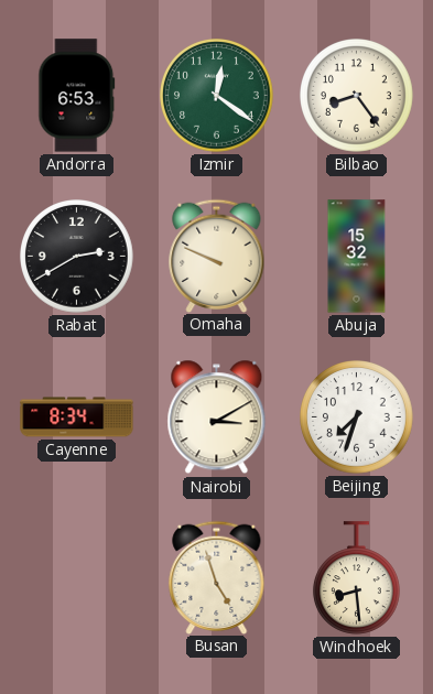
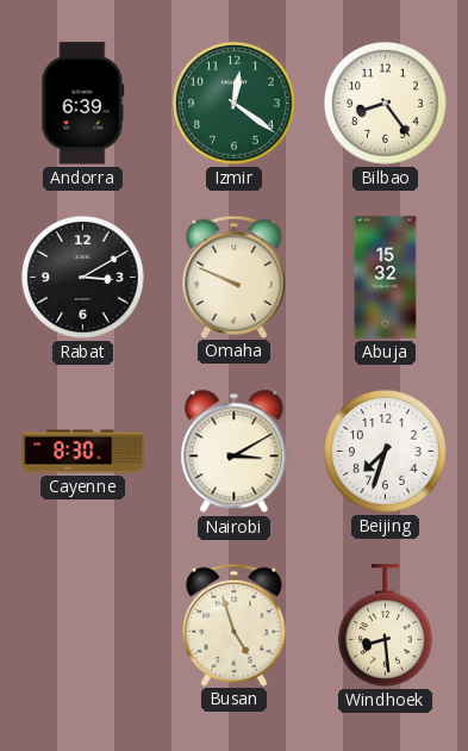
Andorra: 6:53 -> 6:39 (83, 104)
Rabat: 2:40 -> 3:10 (83, 278)
Cayenne: 8:34 -> 8:30 (83, 452)
